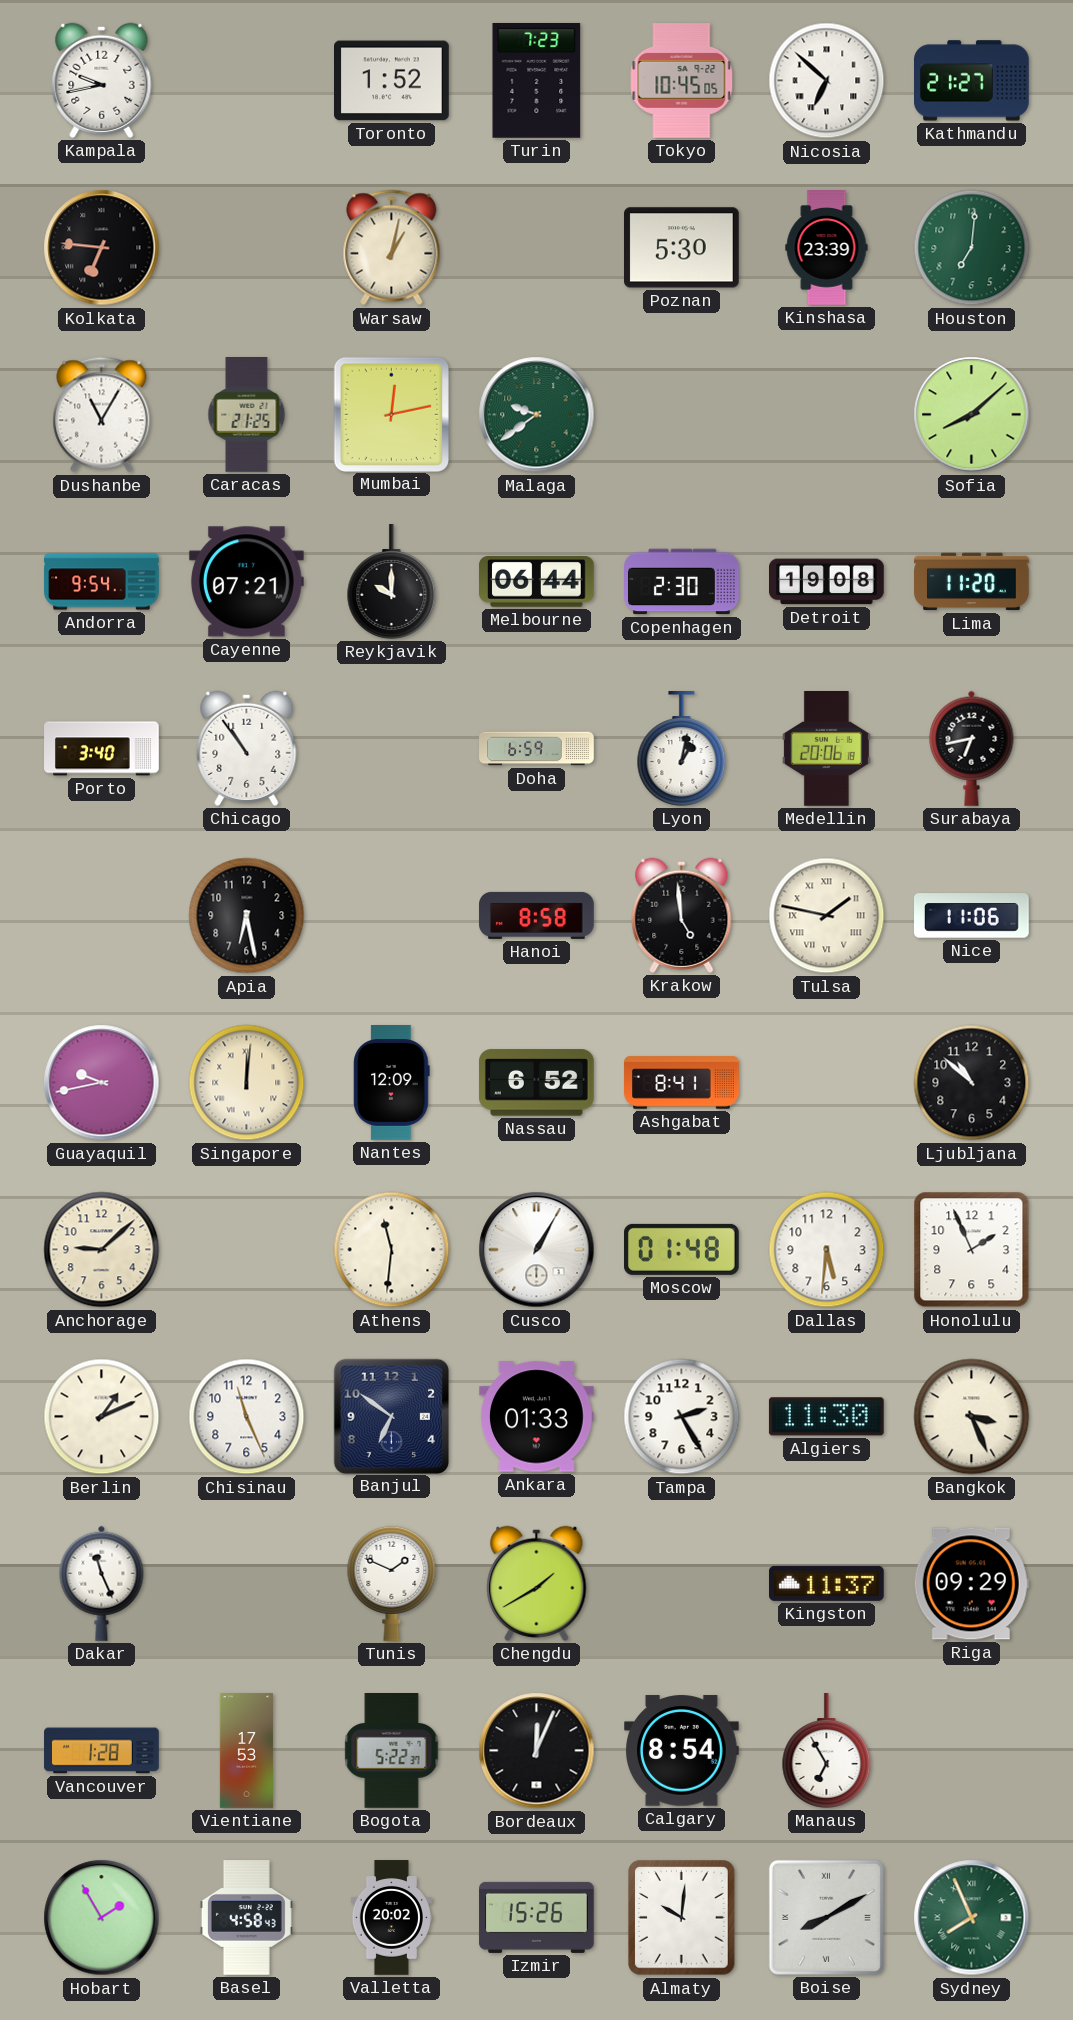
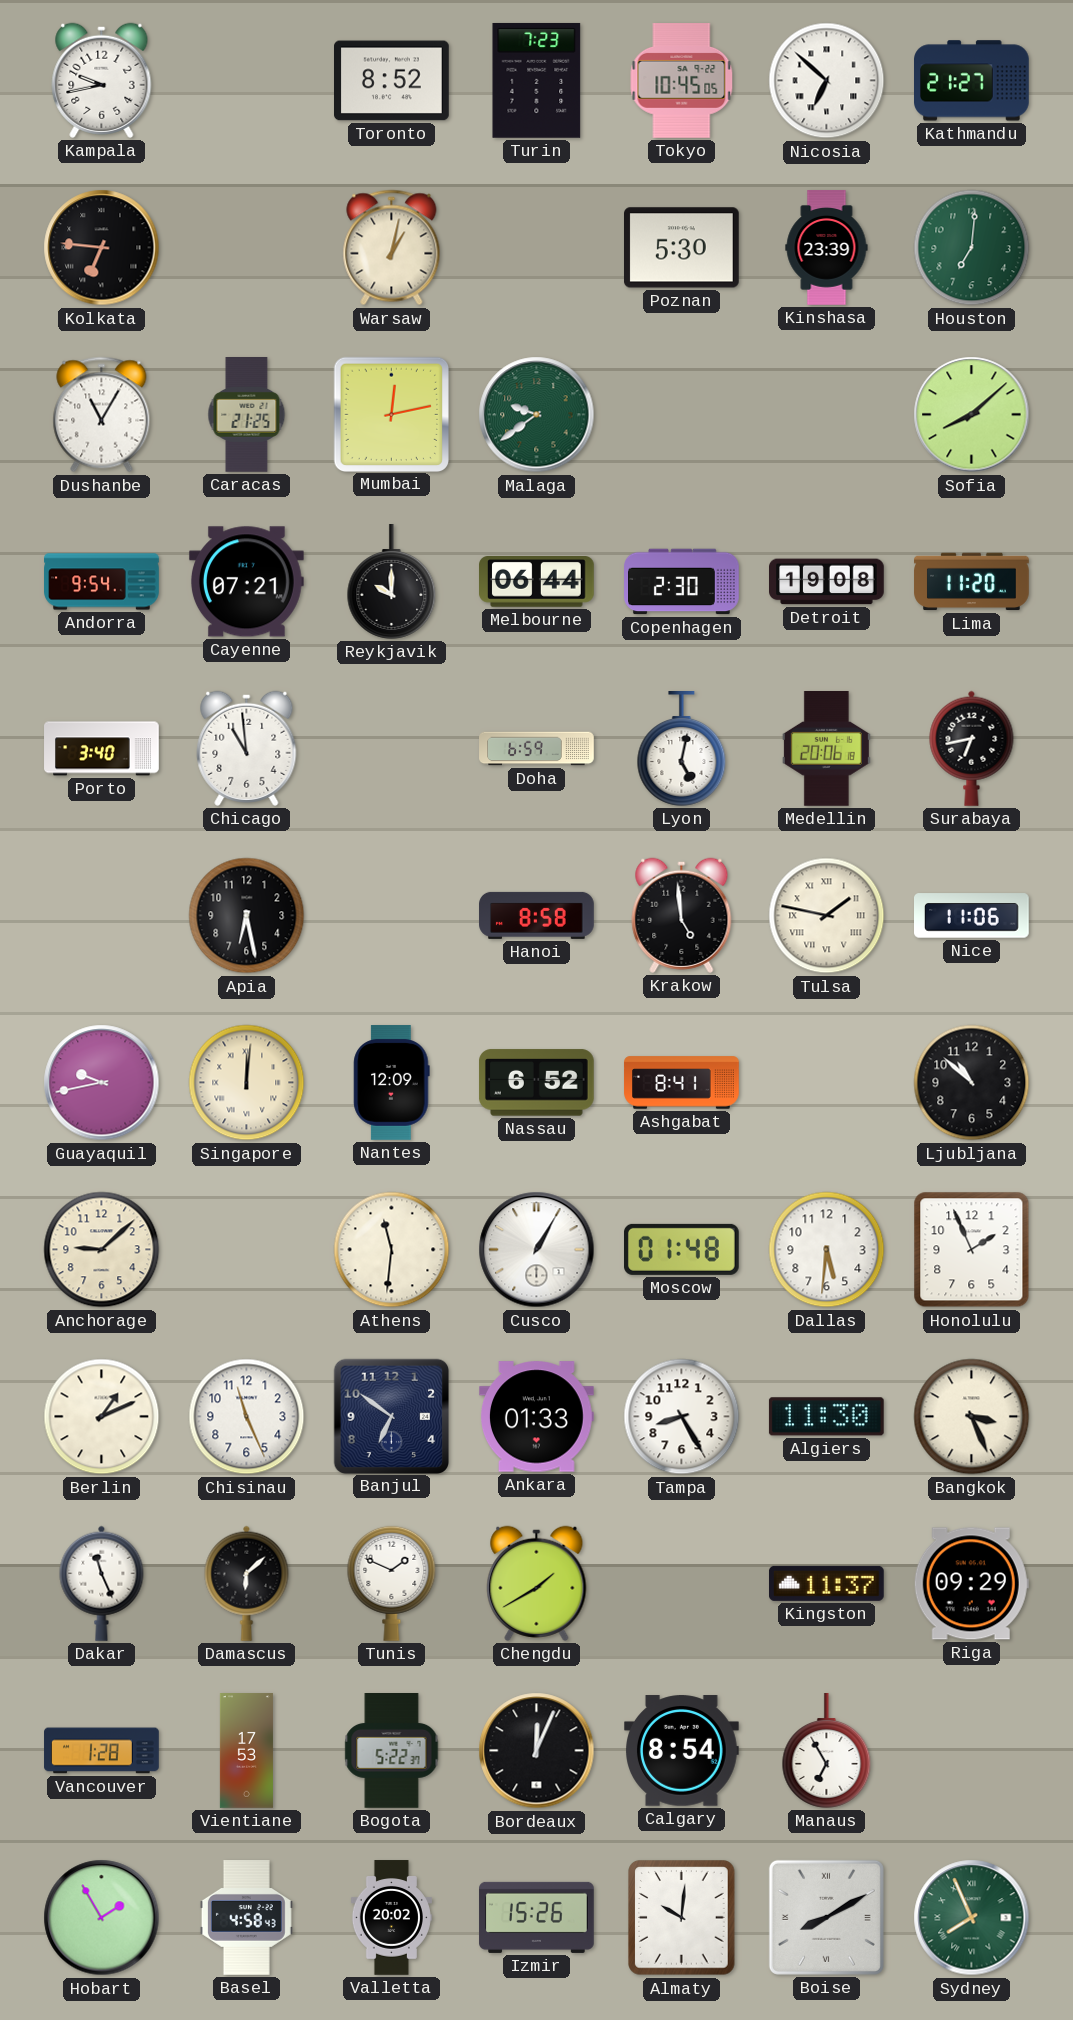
Toronto: 1:52 -> 8:52 (392, 81)
Chicago: 10:54 -> 10:59 (247, 748)
Lyon: 1:02 -> 5:02 (682, 749)
Tampa: 2:25 -> 8:25 (682, 1417)
Damascus: none -> 6:08 (247, 1583)
